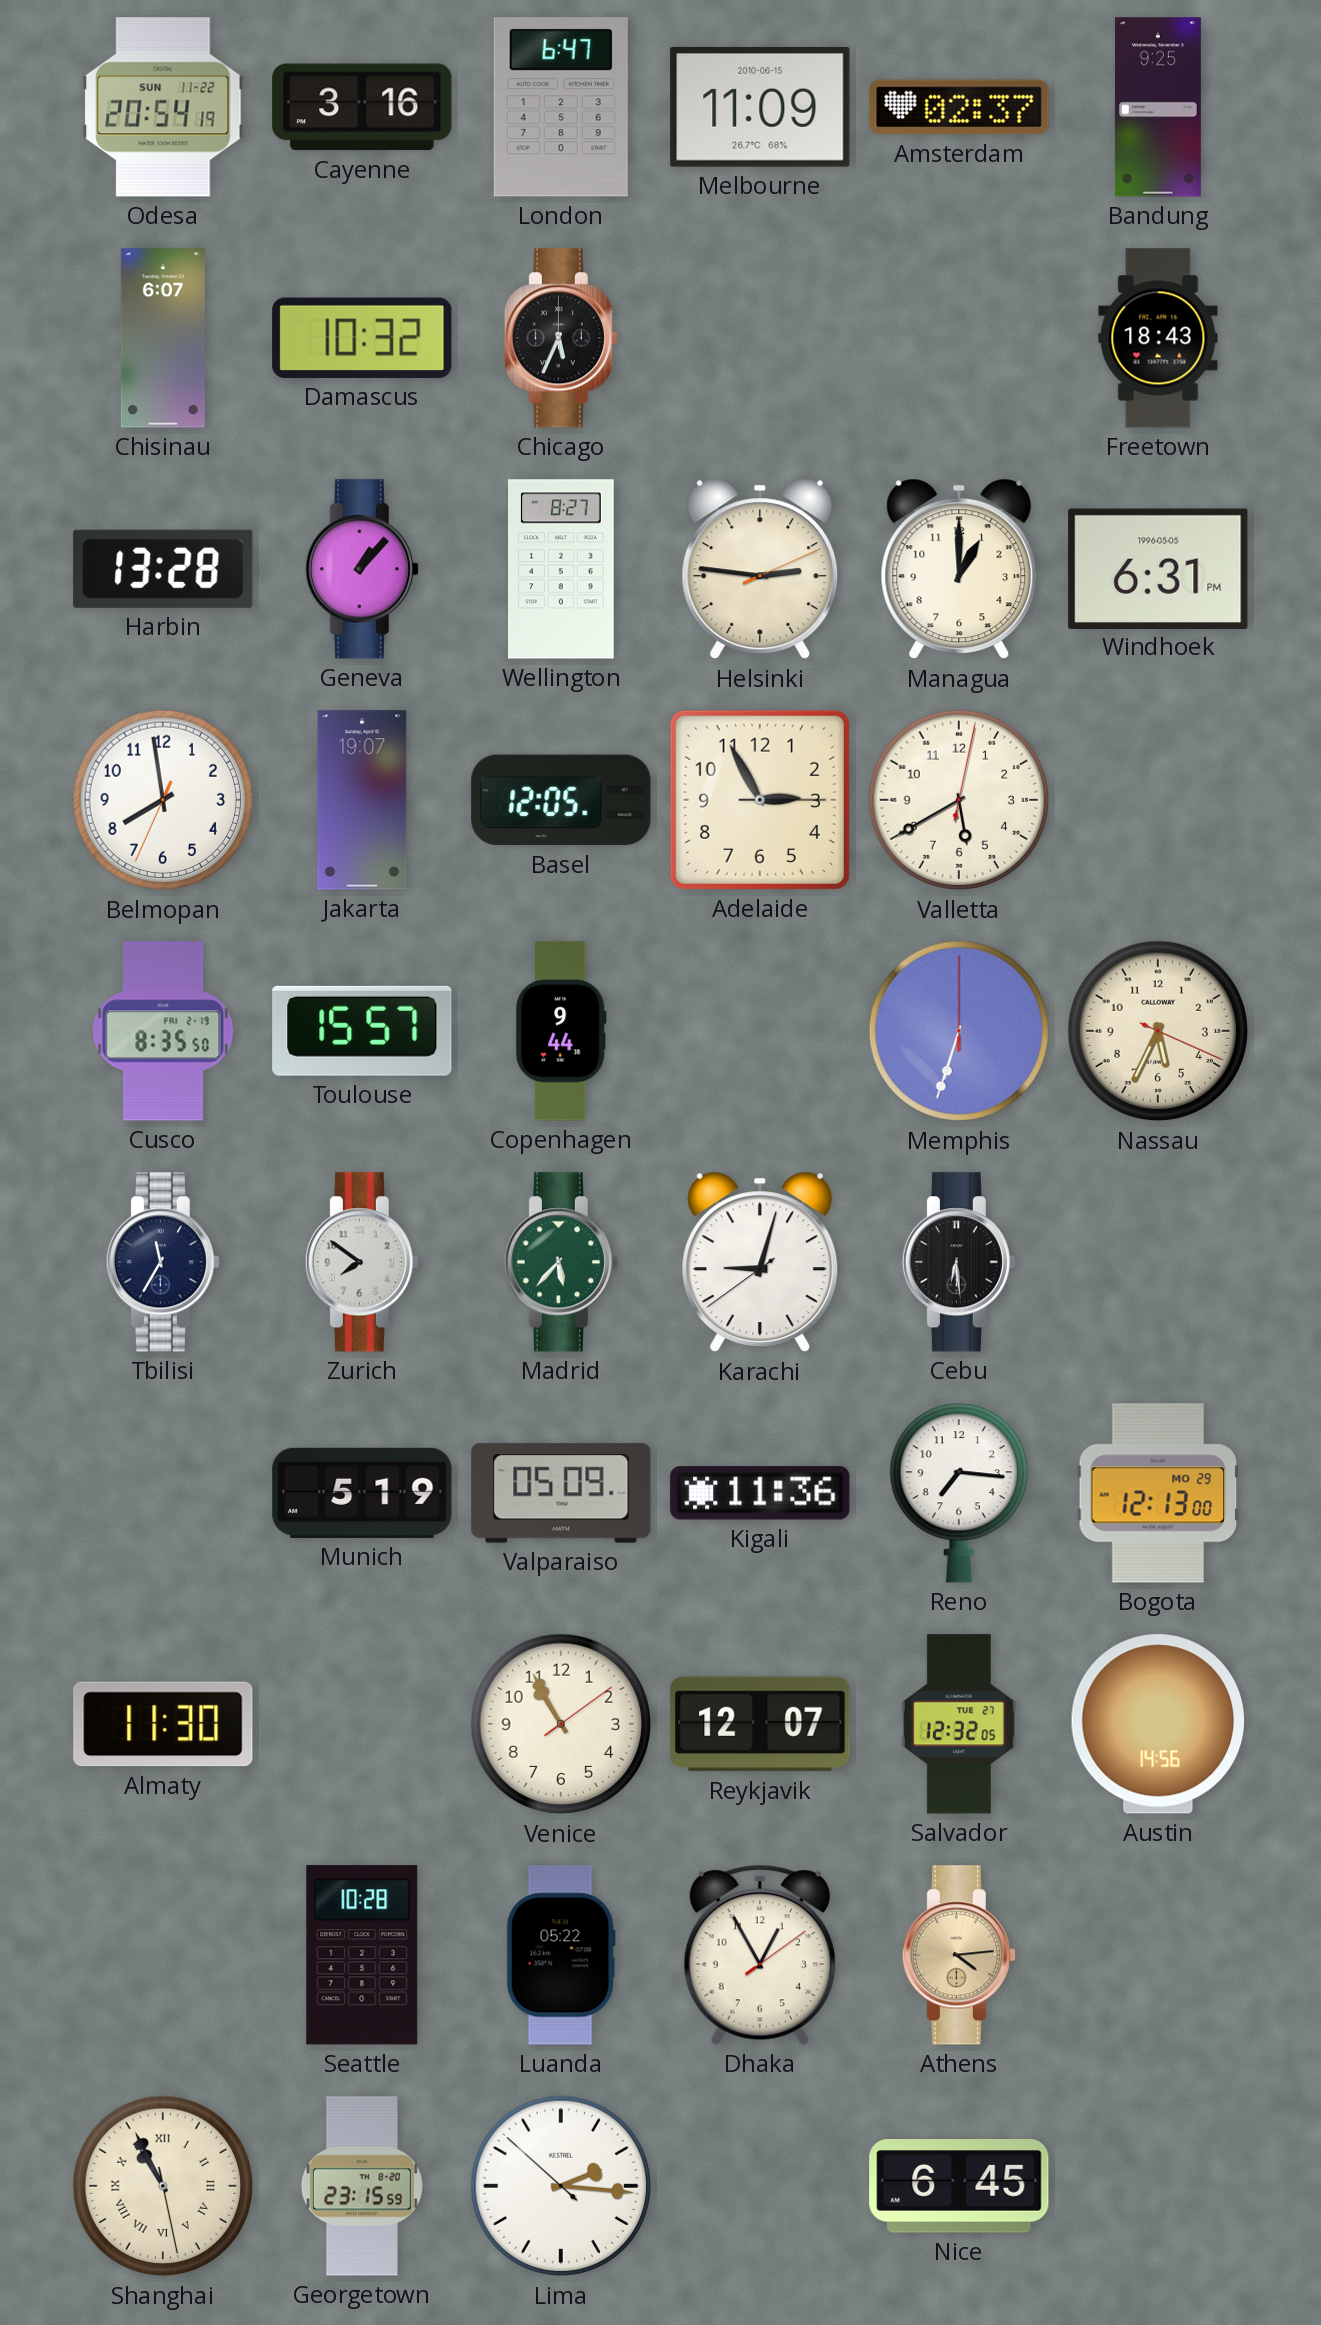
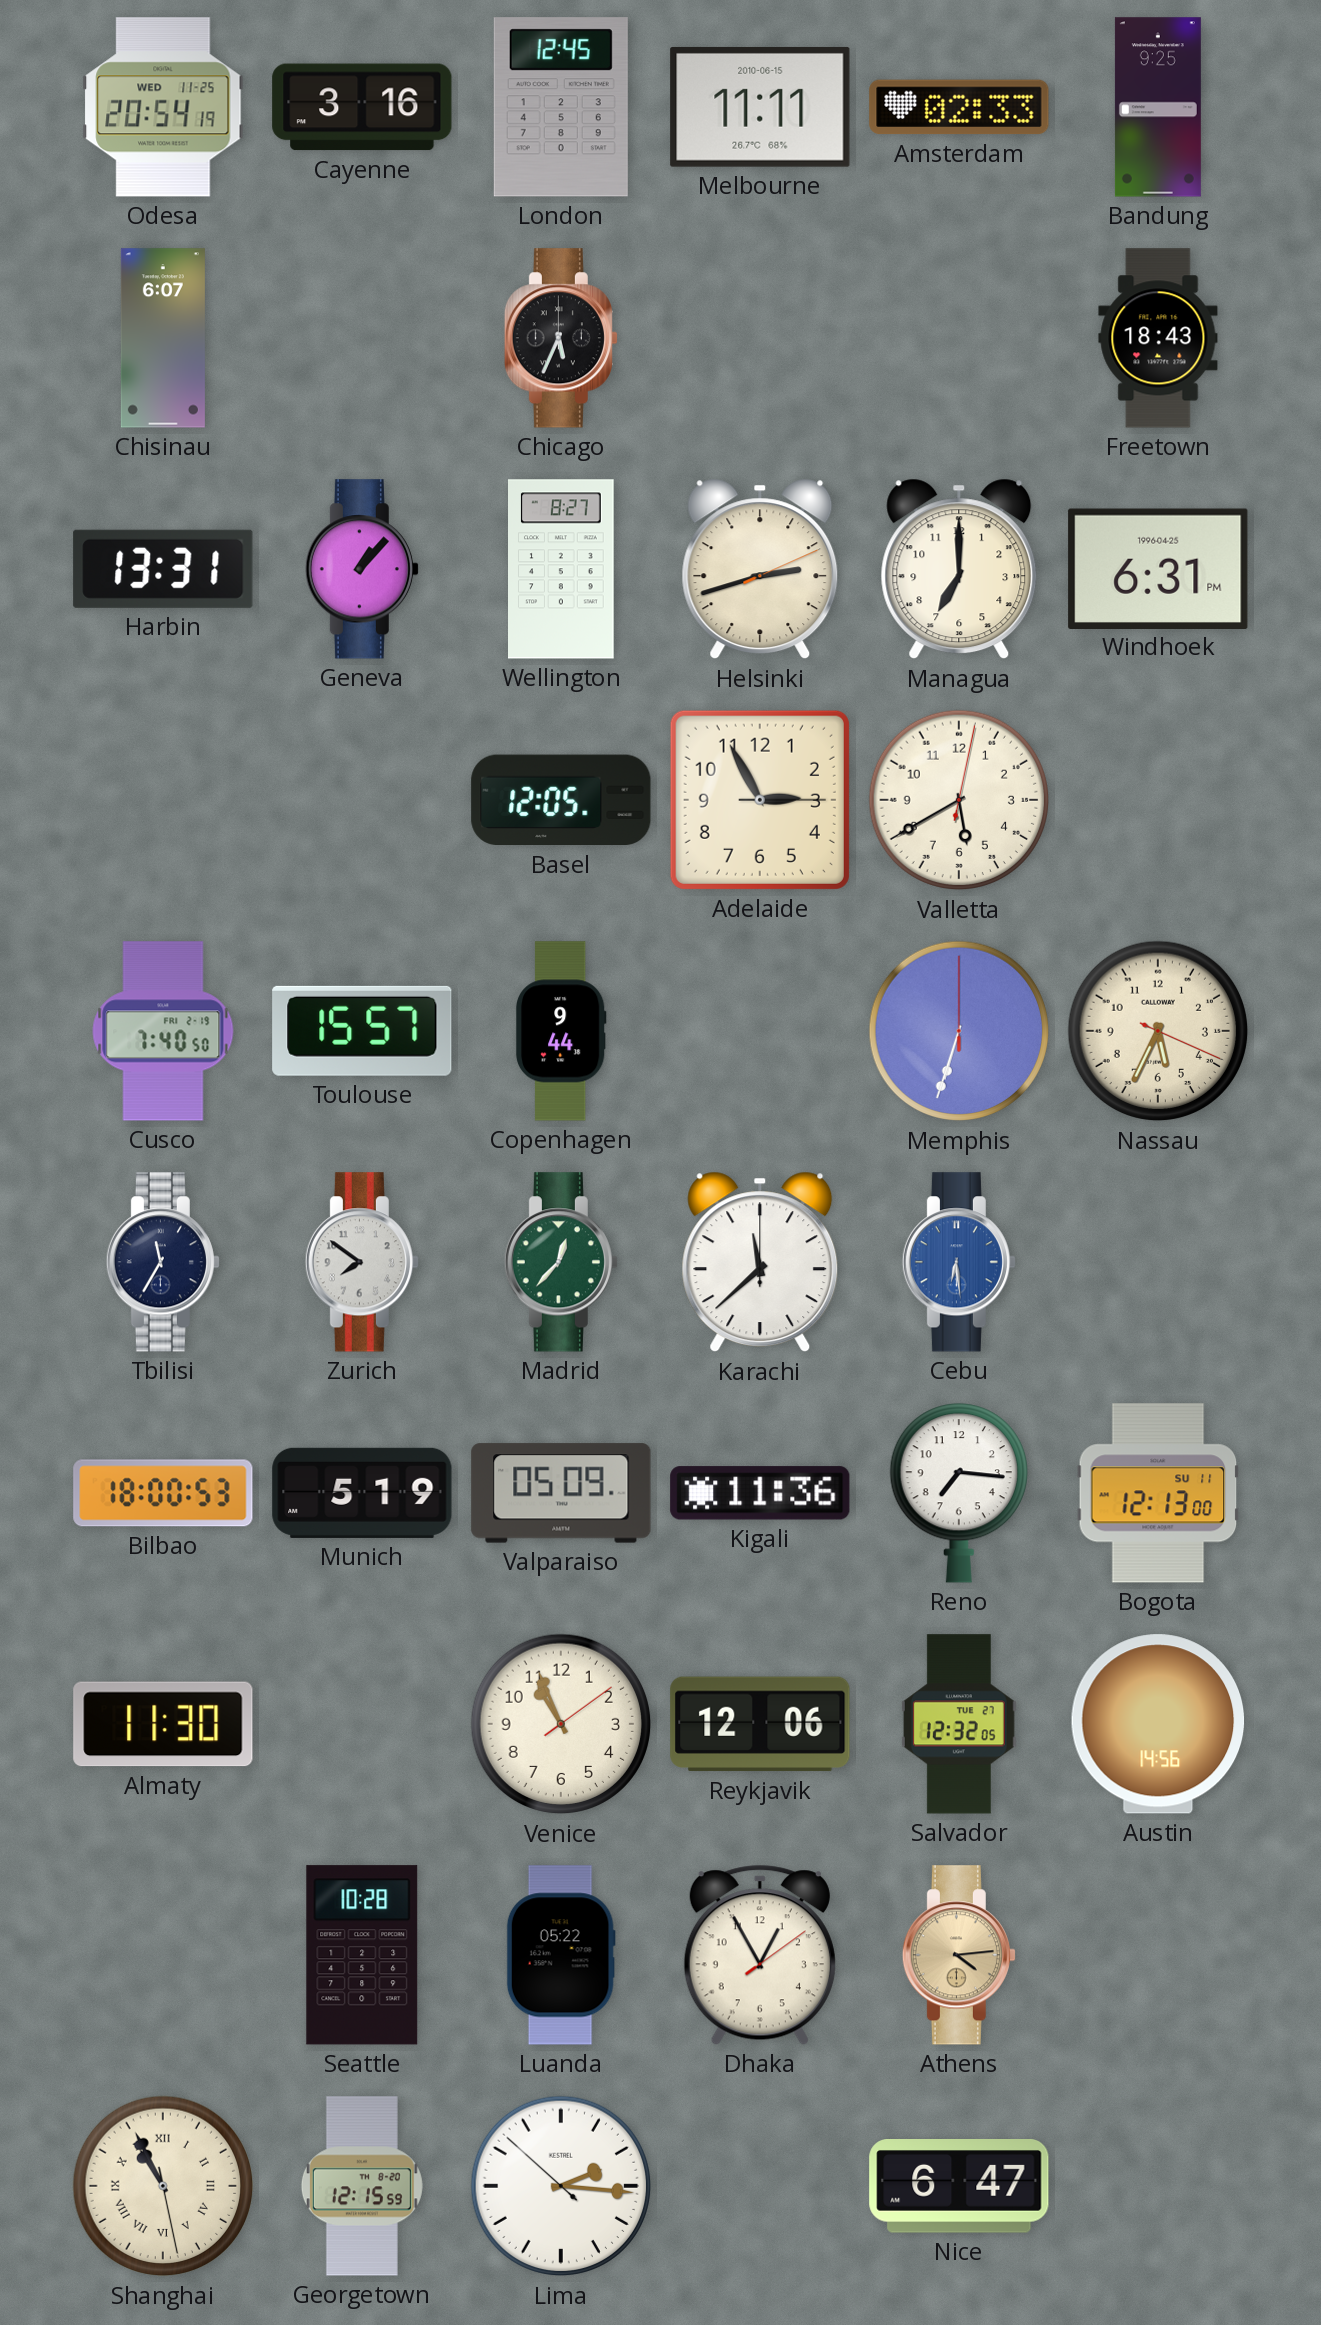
Odesa date: SUN 11-22 -> WED 11-25 (163, 107)
London: 6:47 -> 12:45 (561, 107)
Melbourne: 11:09 -> 11:11 (760, 107)
Amsterdam: 02:37 -> 02:33 (959, 107)
Damascus: 10:32 -> none (362, 338)
Harbin: 13:28 -> 13:31 (163, 569)
Helsinki: 2:46 -> 2:42 (760, 569)
Managua: 1:00 -> 7:00 (959, 569)
Windhoek date: 1996-05-05 -> 1996-04-25 (1158, 568)
Belmopan: 7:58 -> none (163, 800)
Jakarta: 19:07 -> none (362, 800)
Cusco: 8:35 -> 7:40 (163, 1031)
Madrid: 5:37 -> 12:37 (561, 1262)
Karachi: 9:02 -> 11:38 (760, 1262)
Cebu dial: black -> blue (959, 1262)
Bilbao: none -> 18:00 (163, 1493)
Bogota date: MO 29 -> SU 11 (1158, 1493)
Venice: 10:55 -> 10:56 (561, 1724)
Reykjavik: 12:07 -> 12:06 (760, 1724)
Georgetown: 23:15 -> 12:15 (362, 2186)
Nice: 6:45 -> 6:47 (959, 2186)
